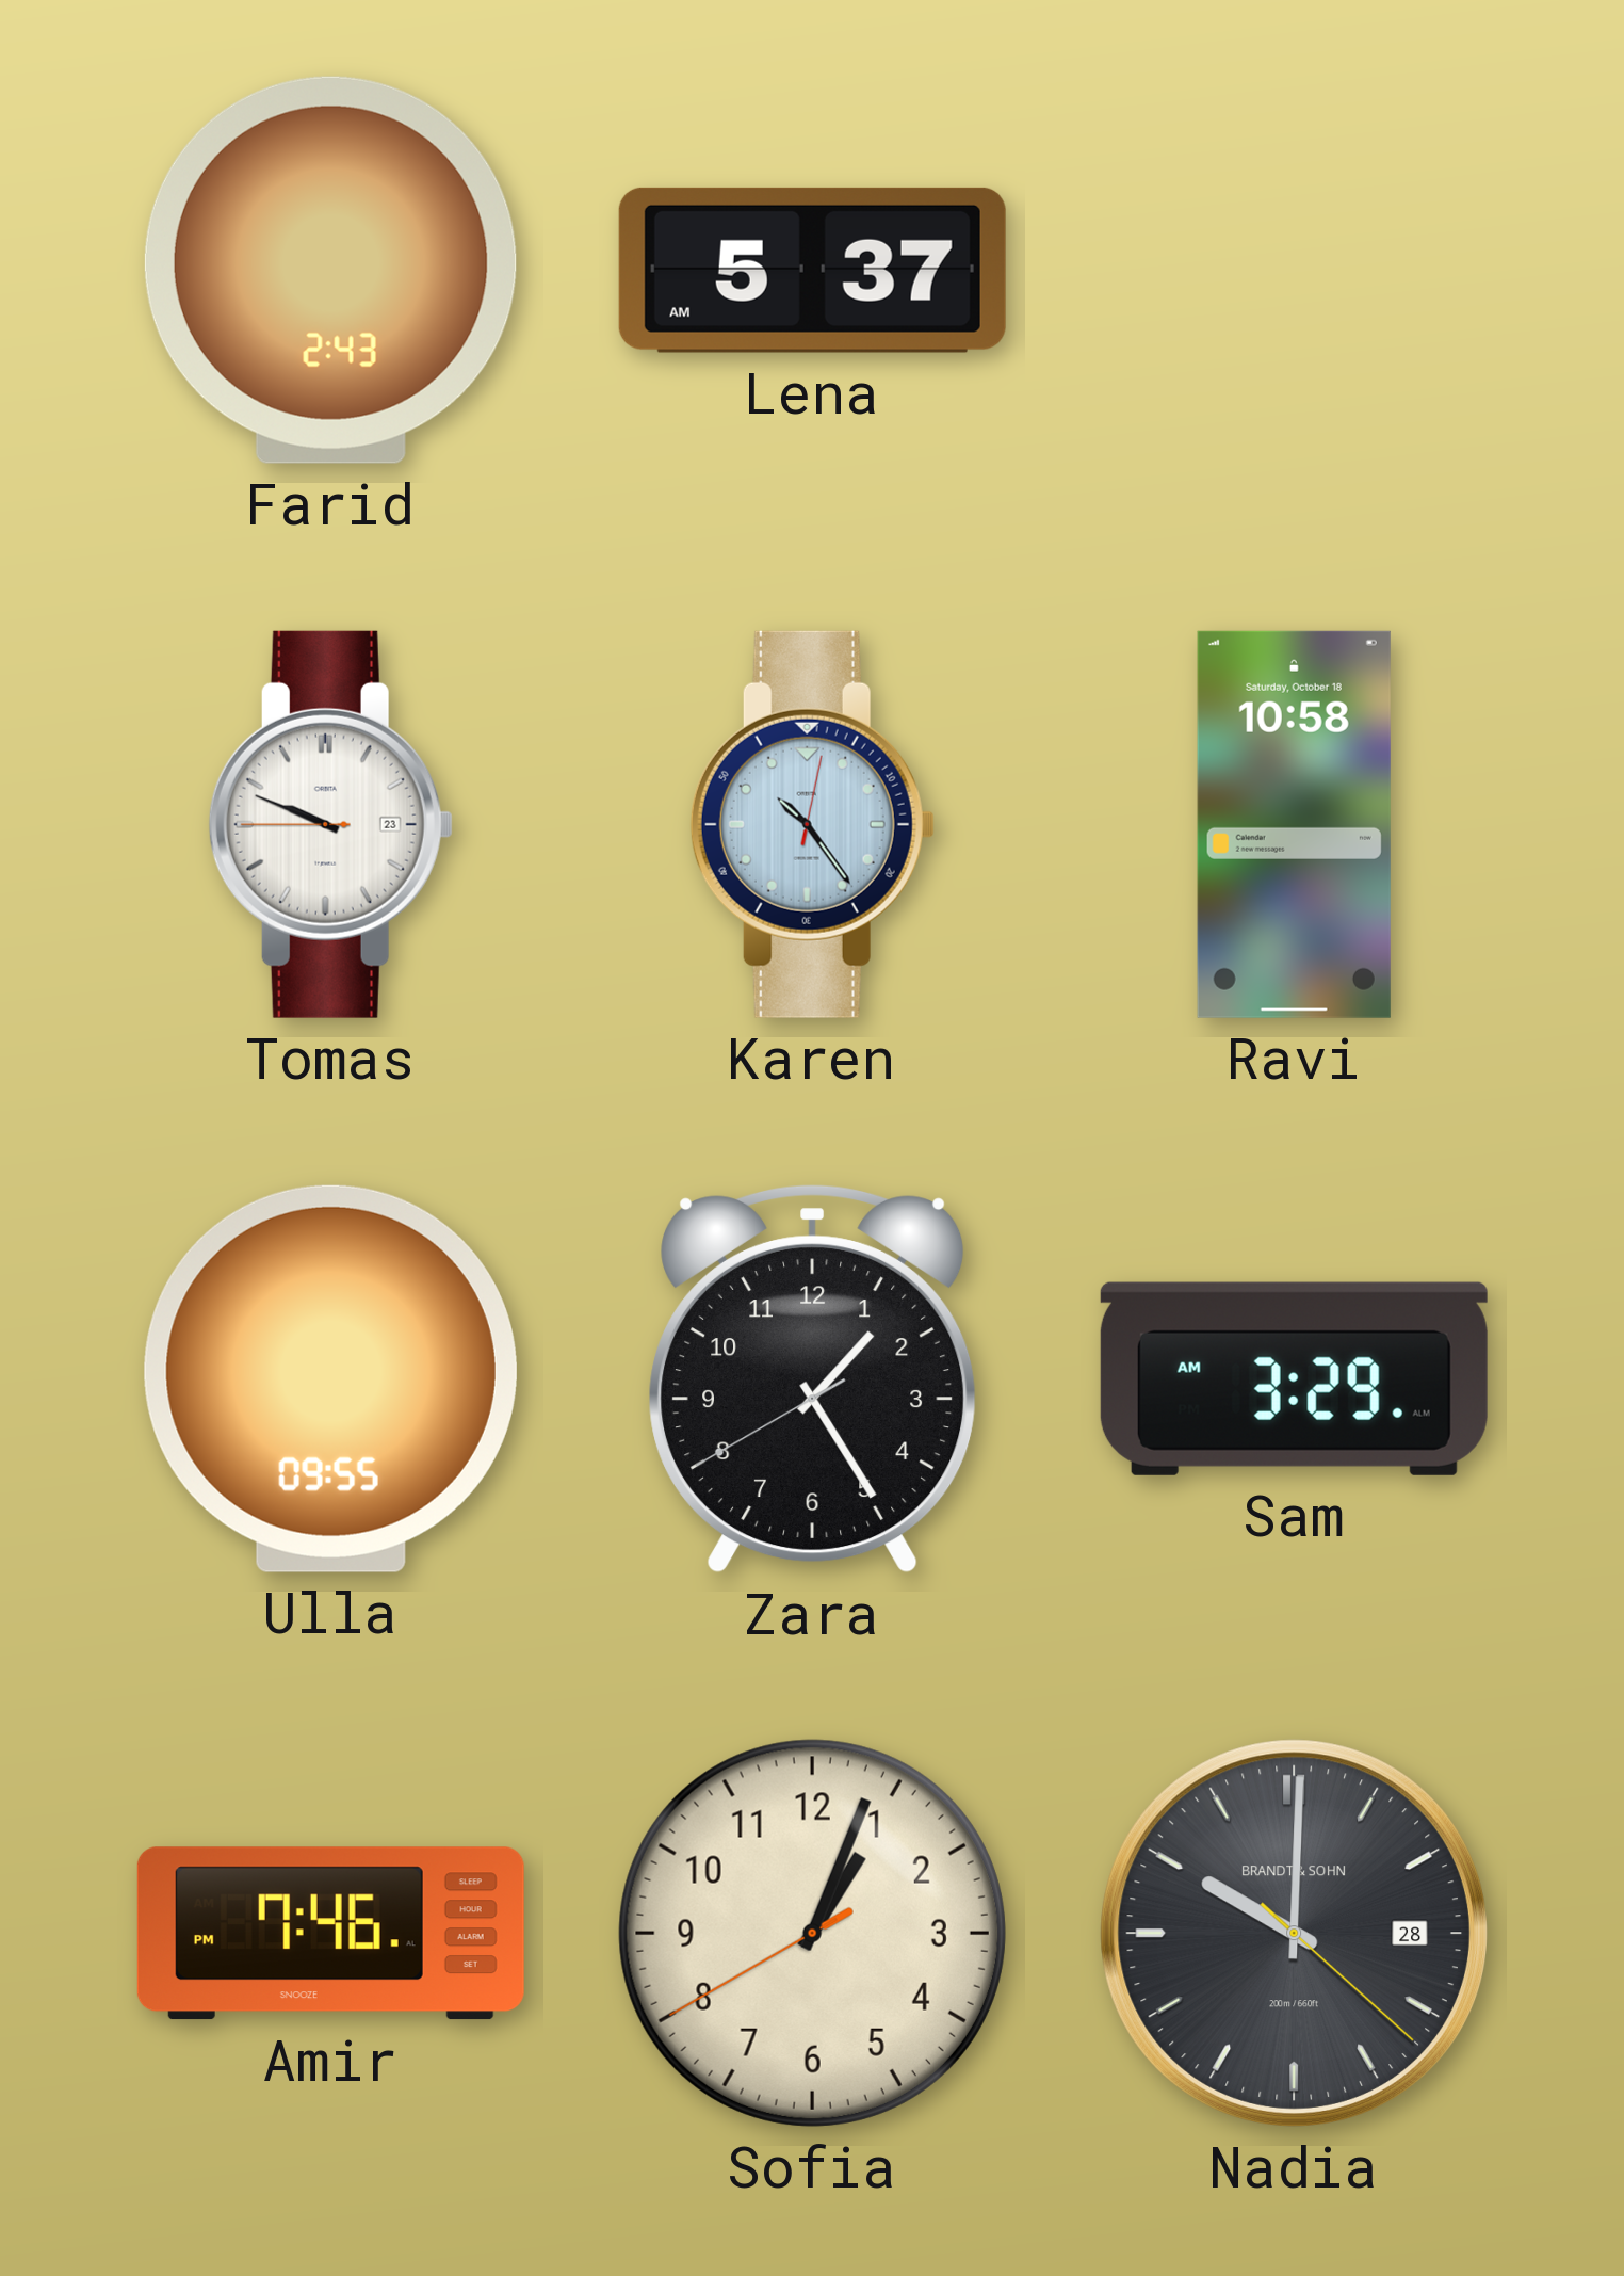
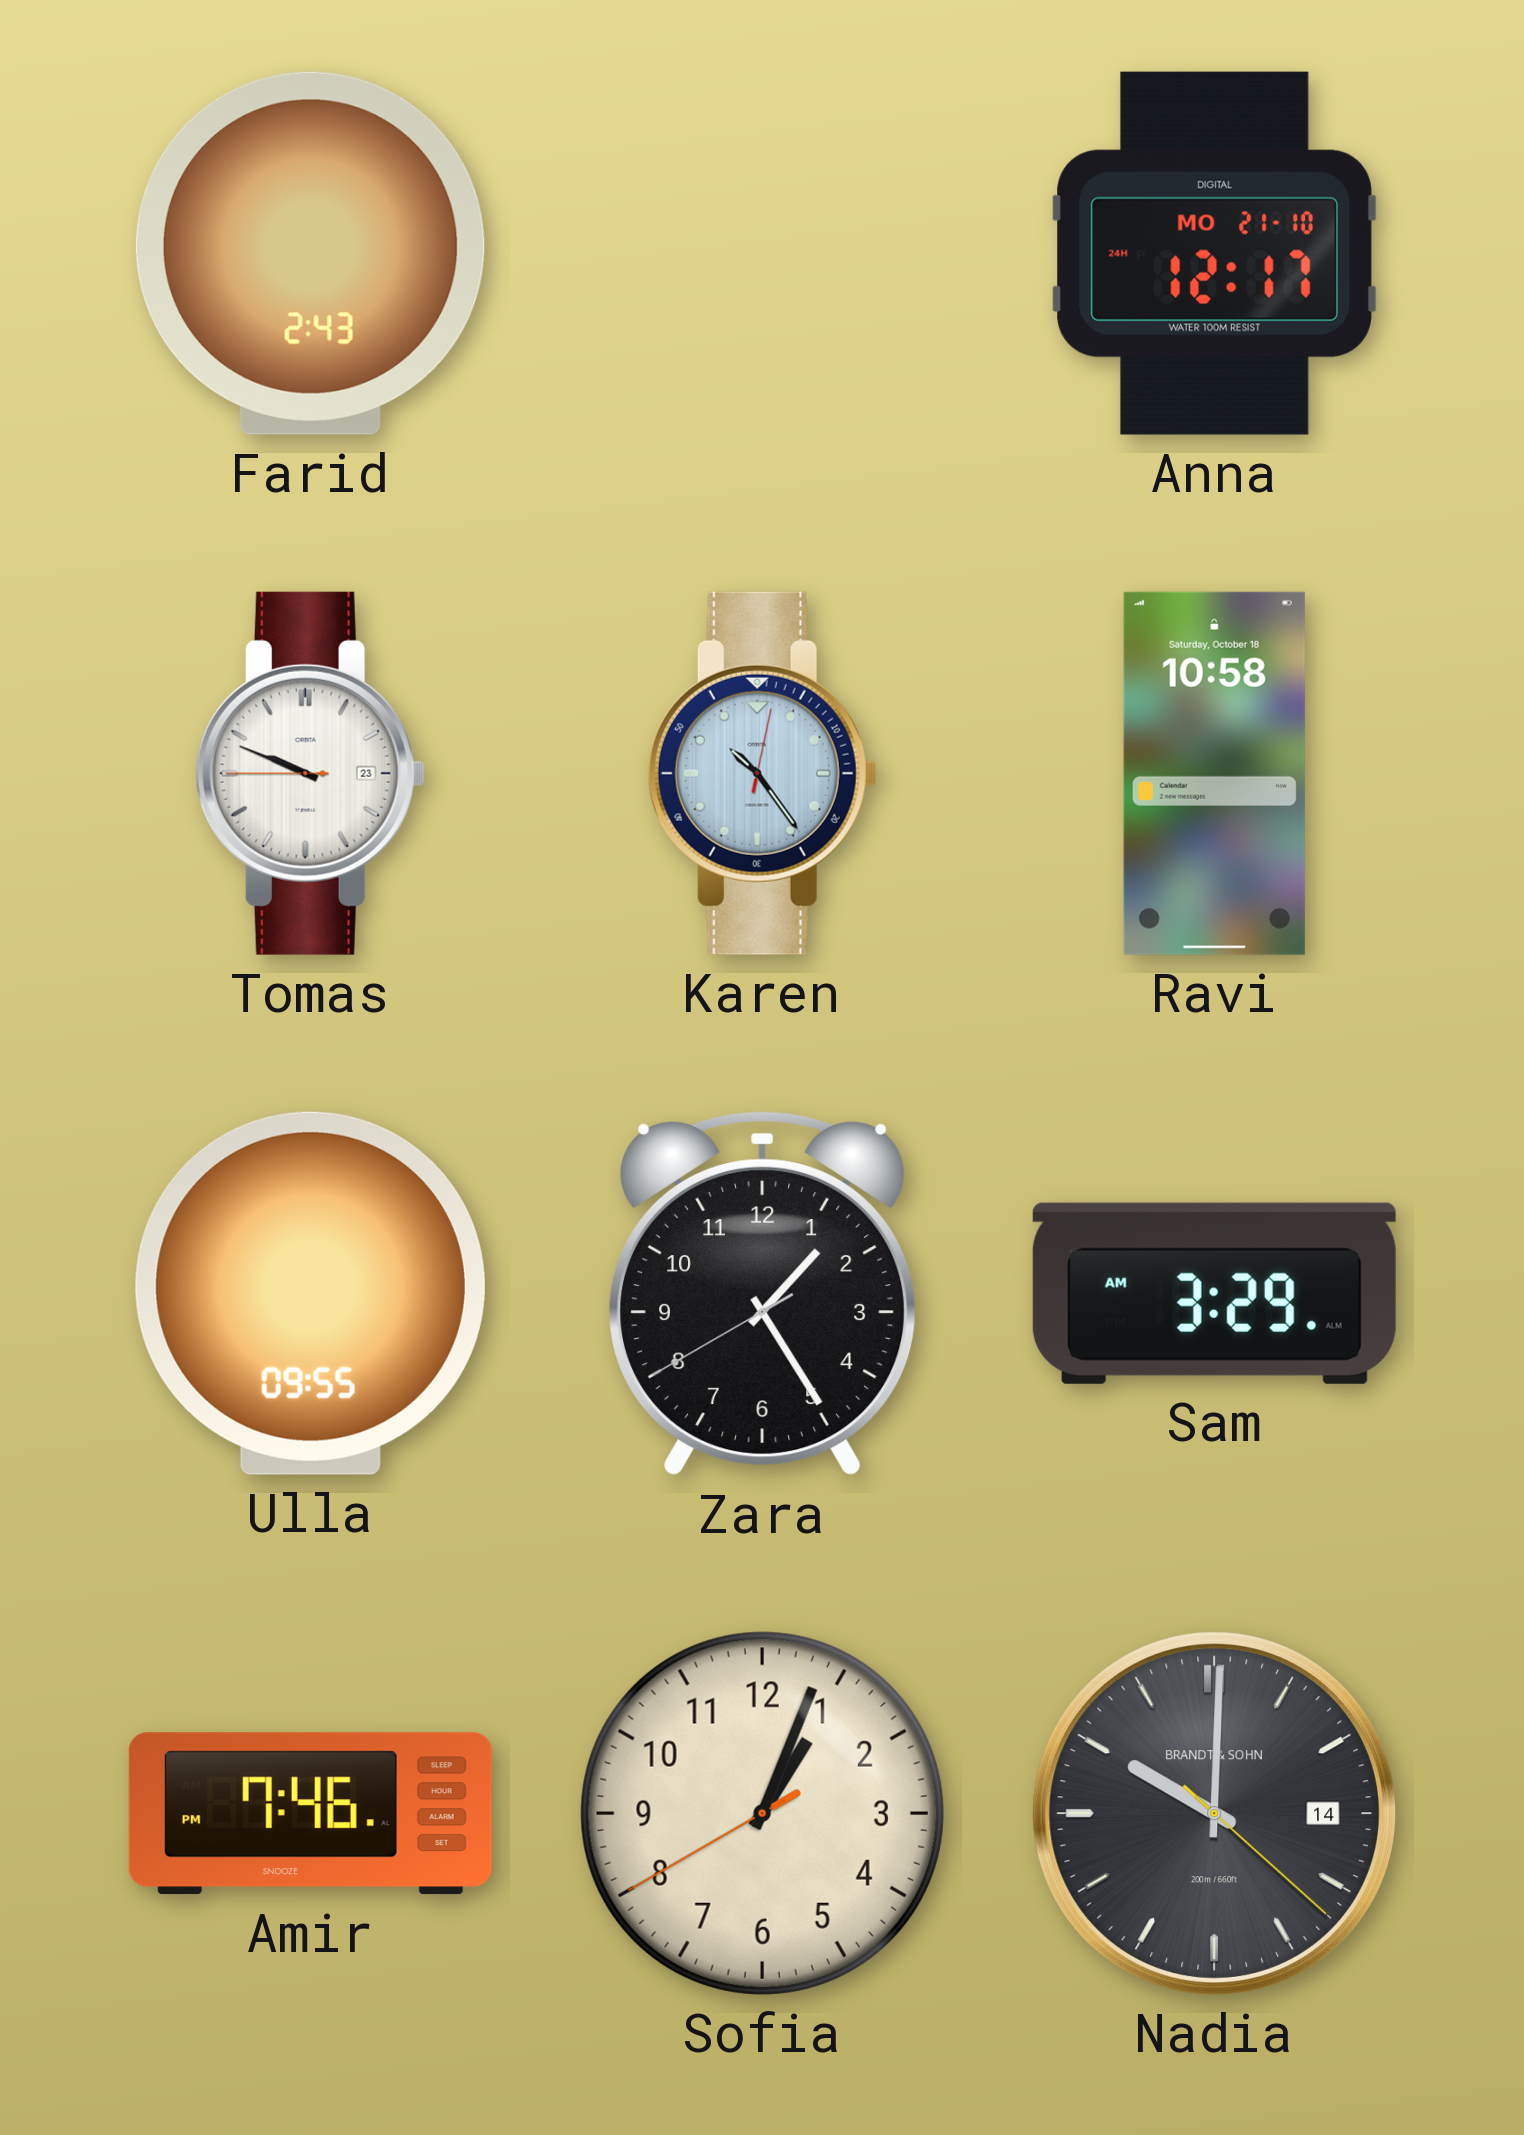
Lena: 5:37 -> none (812, 270)
Anna: none -> 12:17 (1214, 253)
Nadia date: 28 -> 14 (1214, 1813)
